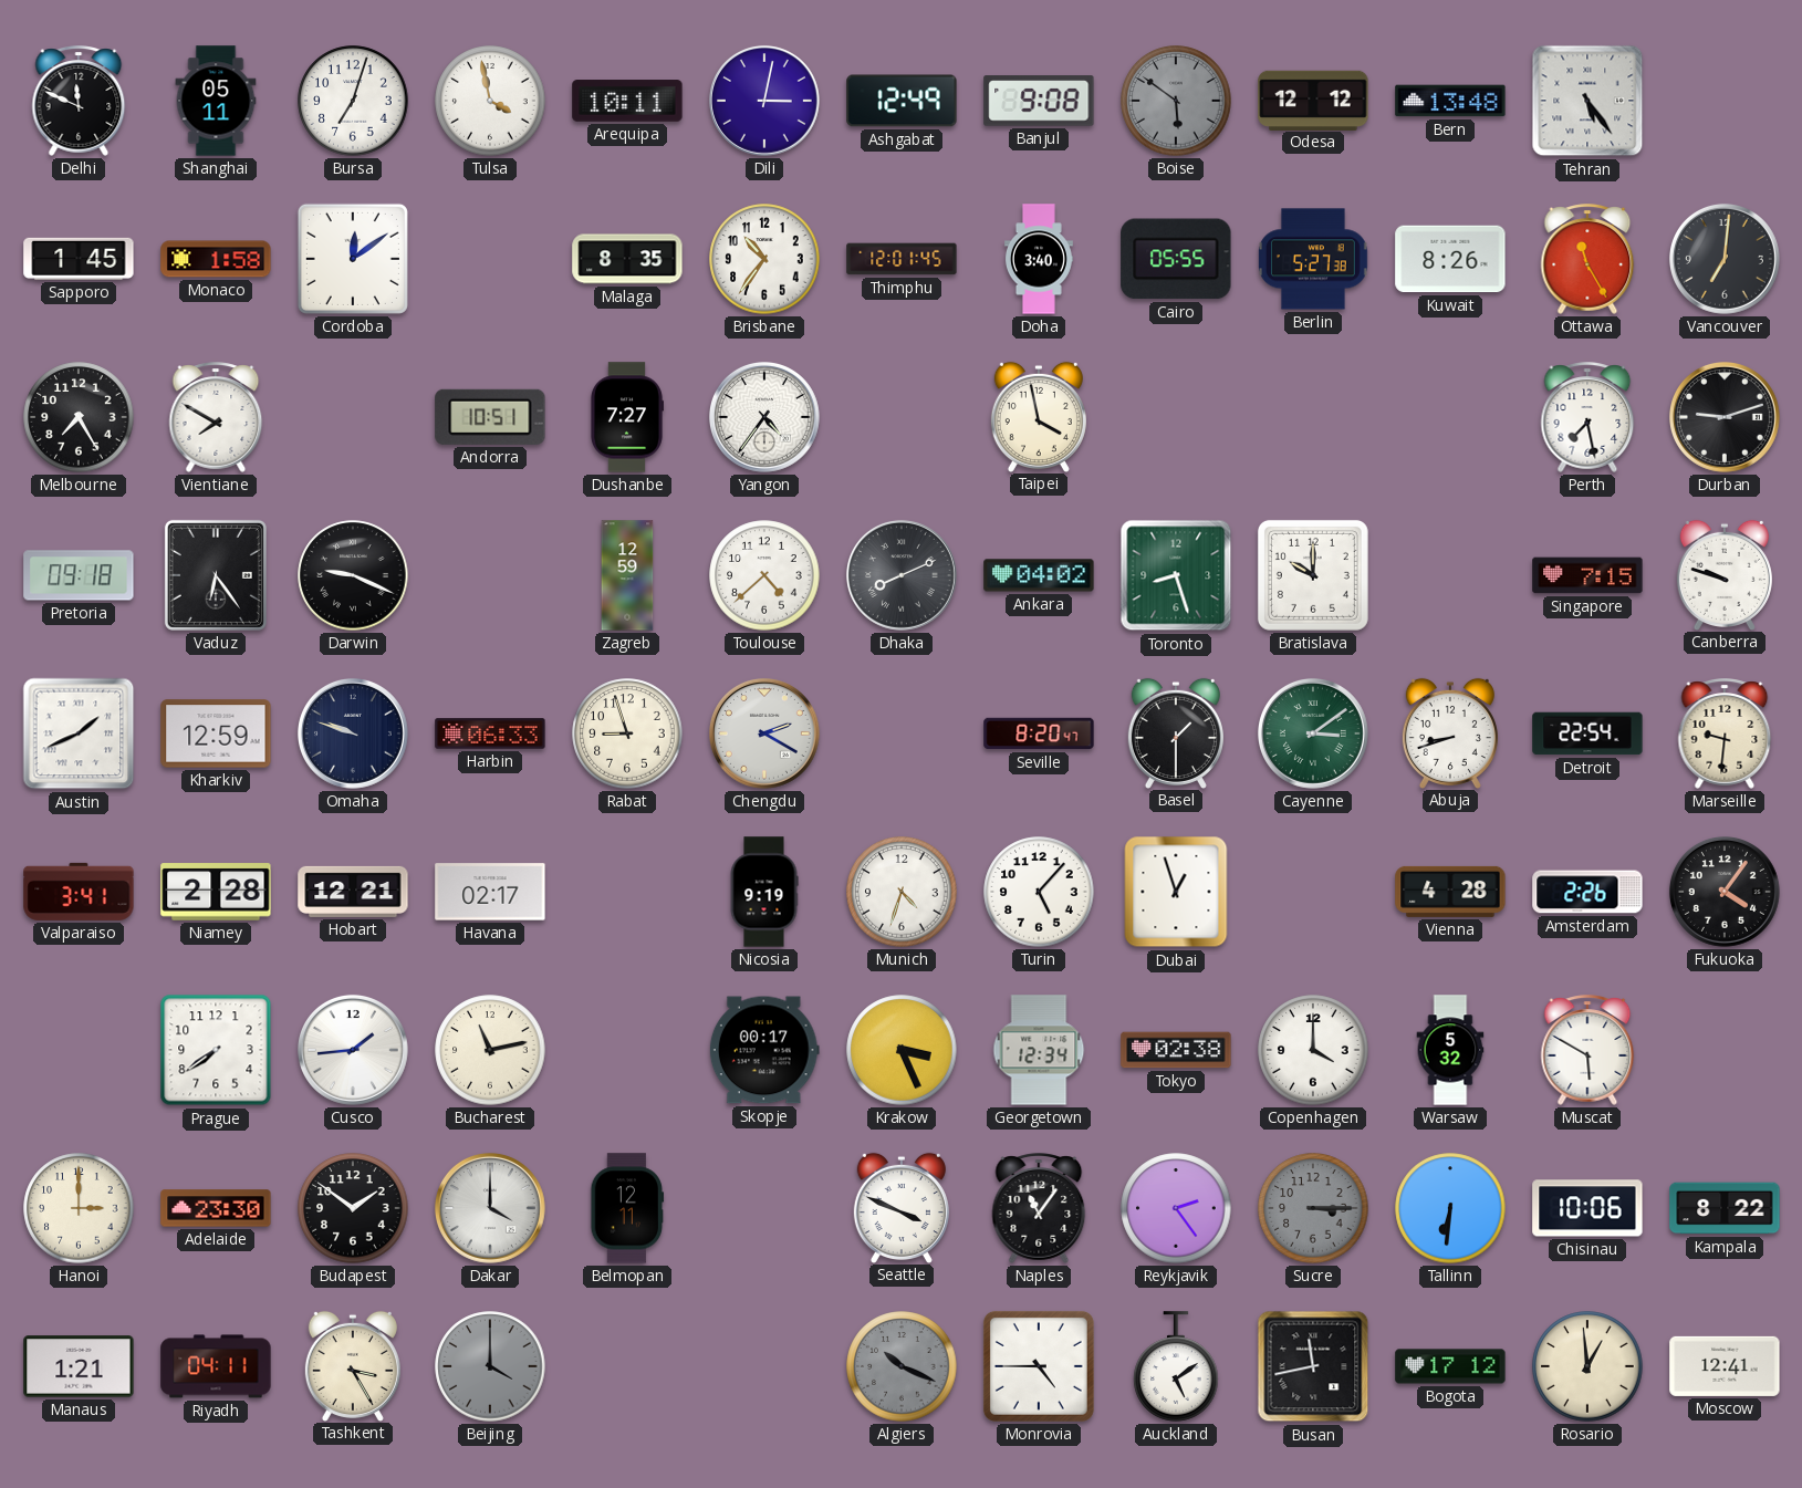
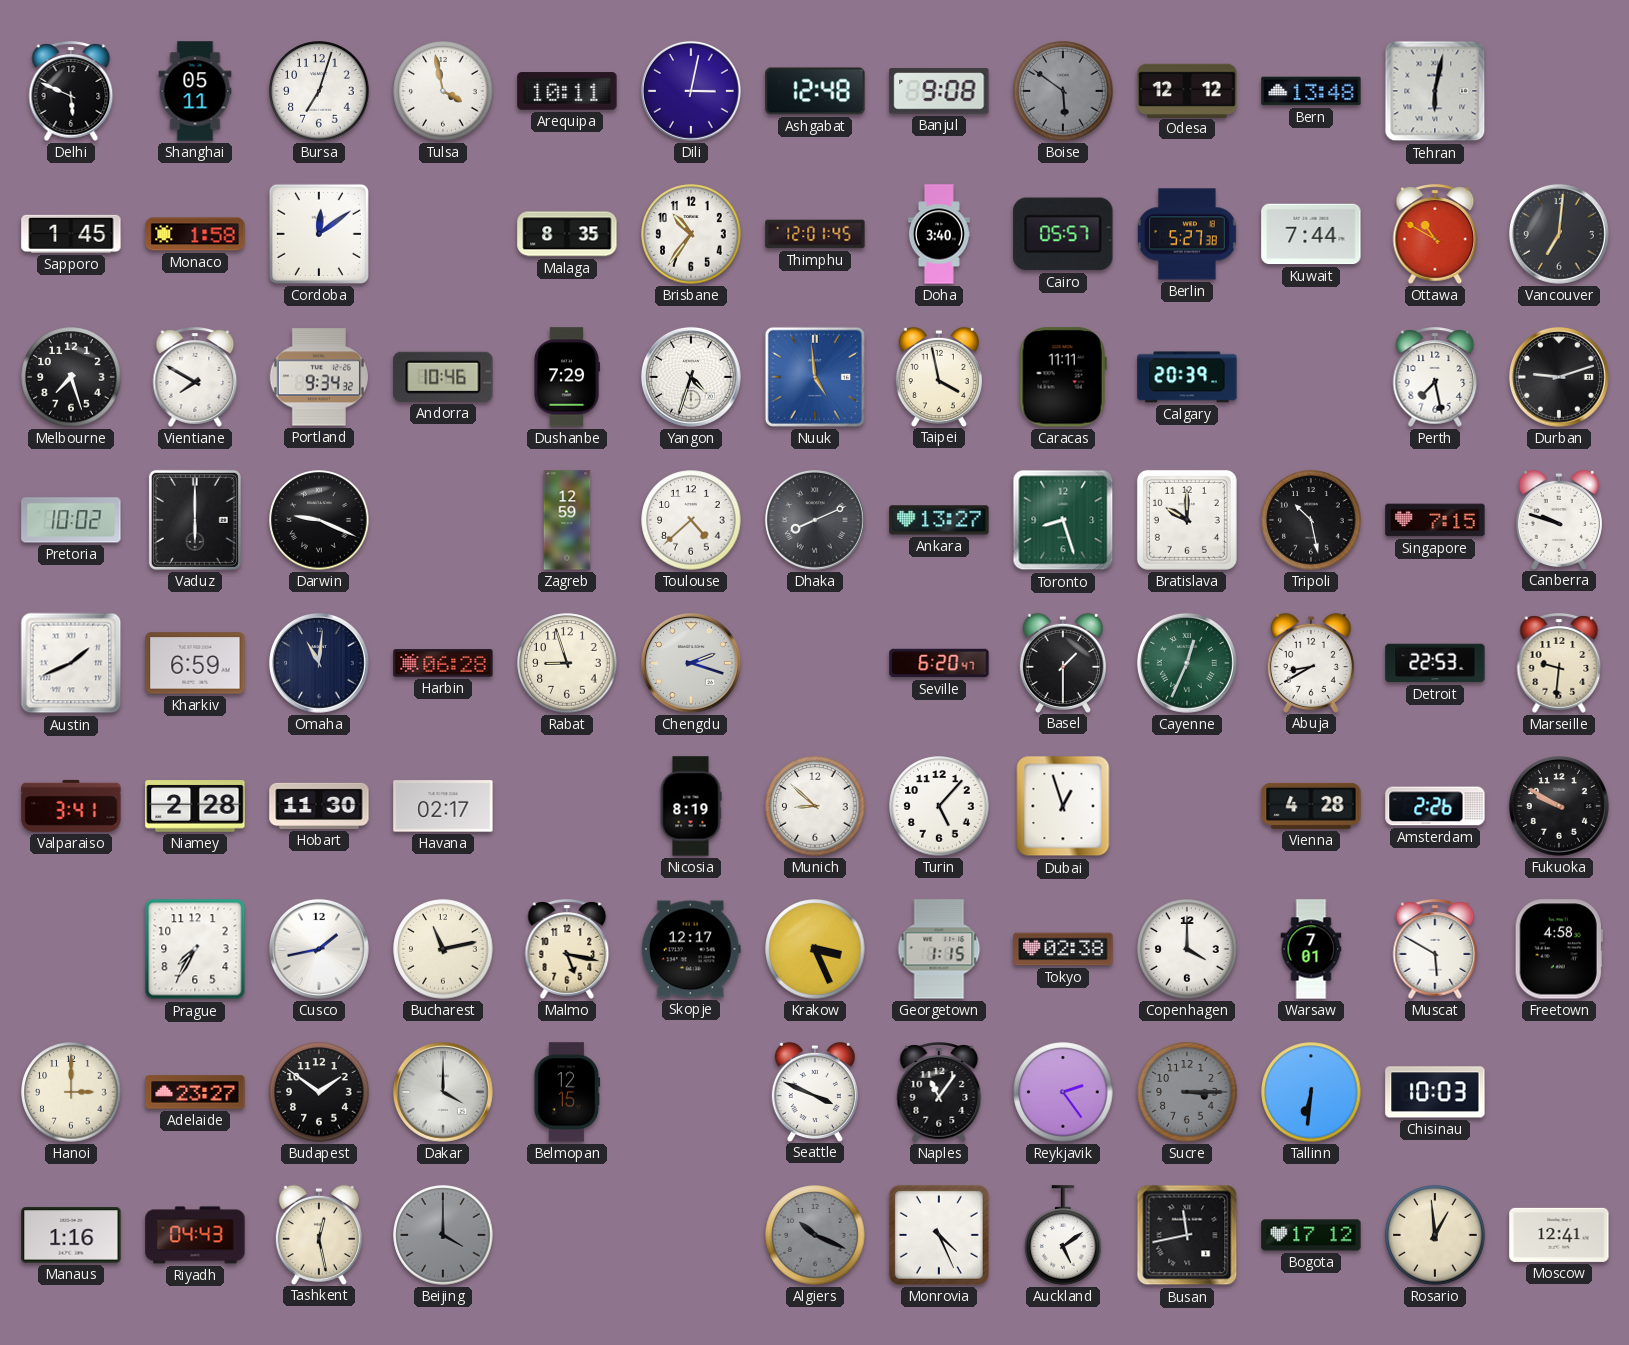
Delhi: 11:49 -> 5:49 (71, 91)
Ashgabat: 12:49 -> 12:48 (815, 91)
Tehran: 5:24 -> 6:02 (1435, 91)
Cairo: 05:55 -> 05:57 (1063, 234)
Kuwait: 8:26 -> 7:44 (1311, 234)
Ottawa: 11:25 -> 10:50 (1435, 234)
Melbourne: 7:25 -> 7:27 (71, 377)
Portland: none -> 9:34 (319, 377)
Andorra: 10:51 -> 10:46 (443, 377)
Dushanbe: 7:27 -> 7:29 (566, 377)
Yangon: 4:36 -> 4:33 (691, 377)
Nuuk: none -> 4:59 (815, 377)
Caracas: none -> 11:11 (1063, 377)
Calgary: none -> 20:39 (1187, 377)
Pretoria: 09:18 -> 10:02 (71, 520)
Vaduz: 6:24 -> 6:00 (195, 520)
Ankara: 04:02 -> 13:27 (939, 520)
Tripoli: none -> 10:28 (1311, 520)
Kharkiv: 12:59 -> 6:59 (195, 663)
Omaha: 9:48 -> 11:01 (319, 663)
Harbin: 06:33 -> 06:28 (443, 663)
Chengdu: 2:20 -> 2:18 (691, 663)
Seville: 8:20 -> 6:20 (939, 663)
Cayenne: 3:09 -> 12:34 (1187, 663)
Abuja: 8:42 -> 8:40 (1311, 662)
Detroit: 22:54 -> 22:53 (1435, 663)
Hobart: 12:21 -> 11:30 (319, 806)
Nicosia: 9:19 -> 8:19 (691, 806)
Munich: 4:33 -> 8:52 (815, 806)
Fukuoka: 4:06 -> 9:50 (1559, 806)
Prague: 7:39 -> 7:35 (195, 949)
Cusco: 1:44 -> 1:43 (319, 949)
Malmo: none -> 5:17 (567, 949)
Skopje: 00:17 -> 12:17 (691, 949)
Georgetown: 12:34 -> 1:15 (939, 949)
Warsaw: 5:32 -> 7:01 (1311, 949)
Freetown: none -> 4:58 (1559, 949)
Adelaide: 23:30 -> 23:27 (195, 1092)
Belmopan: 12:11 -> 12:15 (567, 1092)
Chisinau: 10:06 -> 10:03 (1435, 1092)
Kampala: 8:22 -> none (1725, 1208)
Manaus: 1:21 -> 1:16 (71, 1235)
Riyadh: 04:11 -> 04:43 (195, 1235)
Tashkent: 3:25 -> 12:28 (319, 1234)
Monrovia: 4:45 -> 4:26 (939, 1235)
